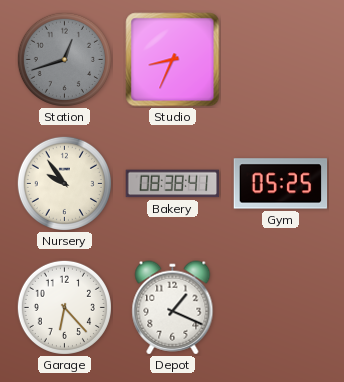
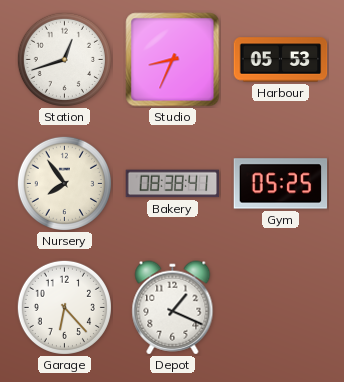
Station dial: grey -> white (64, 59)
Harbour: none -> 05:53 (281, 60)
Nursery: 9:54 -> 7:54 (64, 183)
